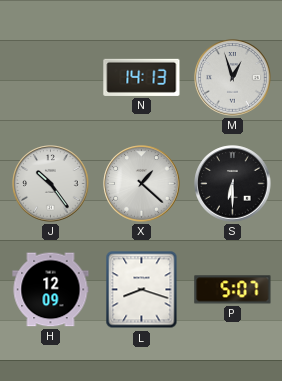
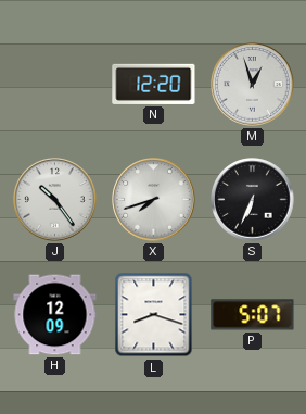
N: 14:13 -> 12:20 (154, 84)
X: 1:22 -> 7:42 (154, 200)
S: 6:30 -> 6:34 (253, 200)
